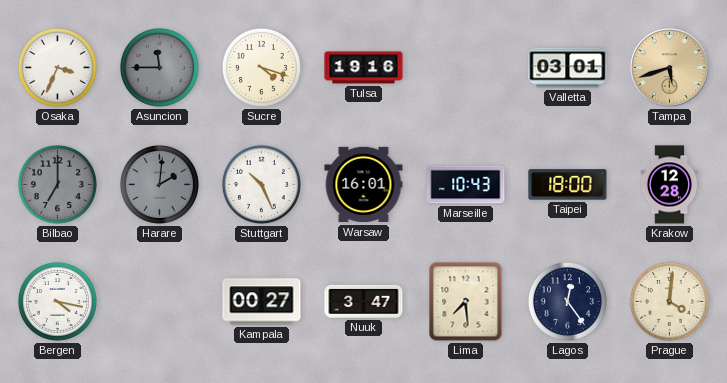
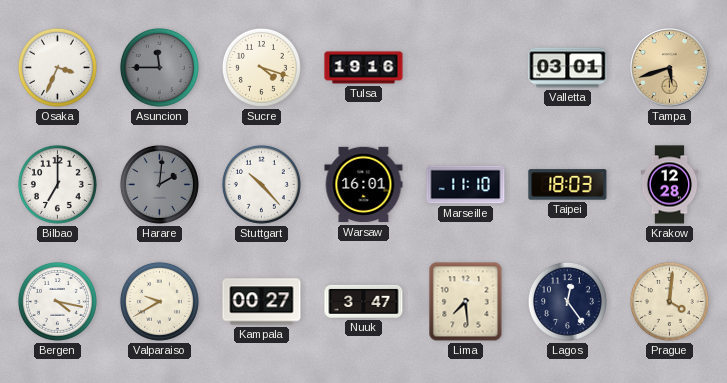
Bilbao dial: grey -> white (57, 184)
Stuttgart: 10:26 -> 10:23 (261, 184)
Marseille: 10:43 -> 11:10 (466, 185)
Taipei: 18:00 -> 18:03 (568, 185)
Valparaiso: none -> 9:40 (159, 301)
